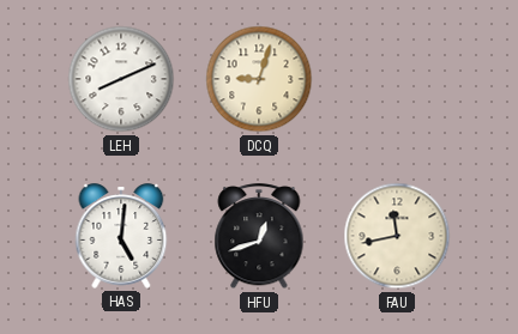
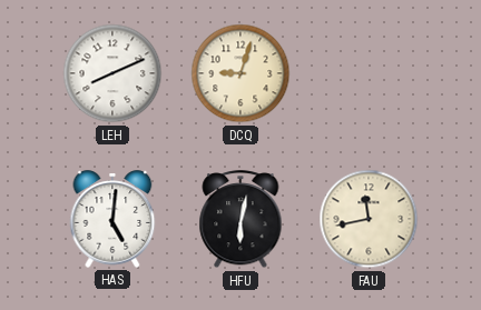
HFU: 12:42 -> 6:02 (240, 220)
